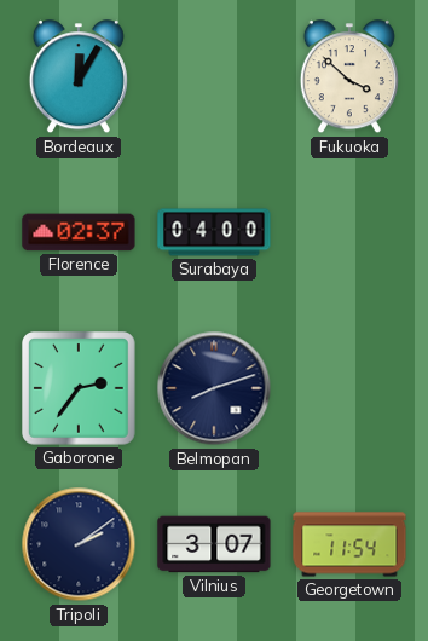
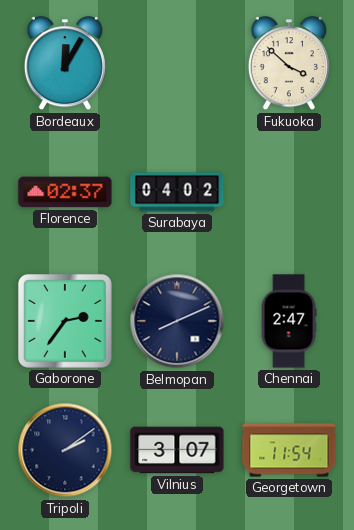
Surabaya: 04:00 -> 04:02 (177, 192)
Belmopan: 8:12 -> 8:11 (177, 321)
Chennai: none -> 2:47 (289, 321)
